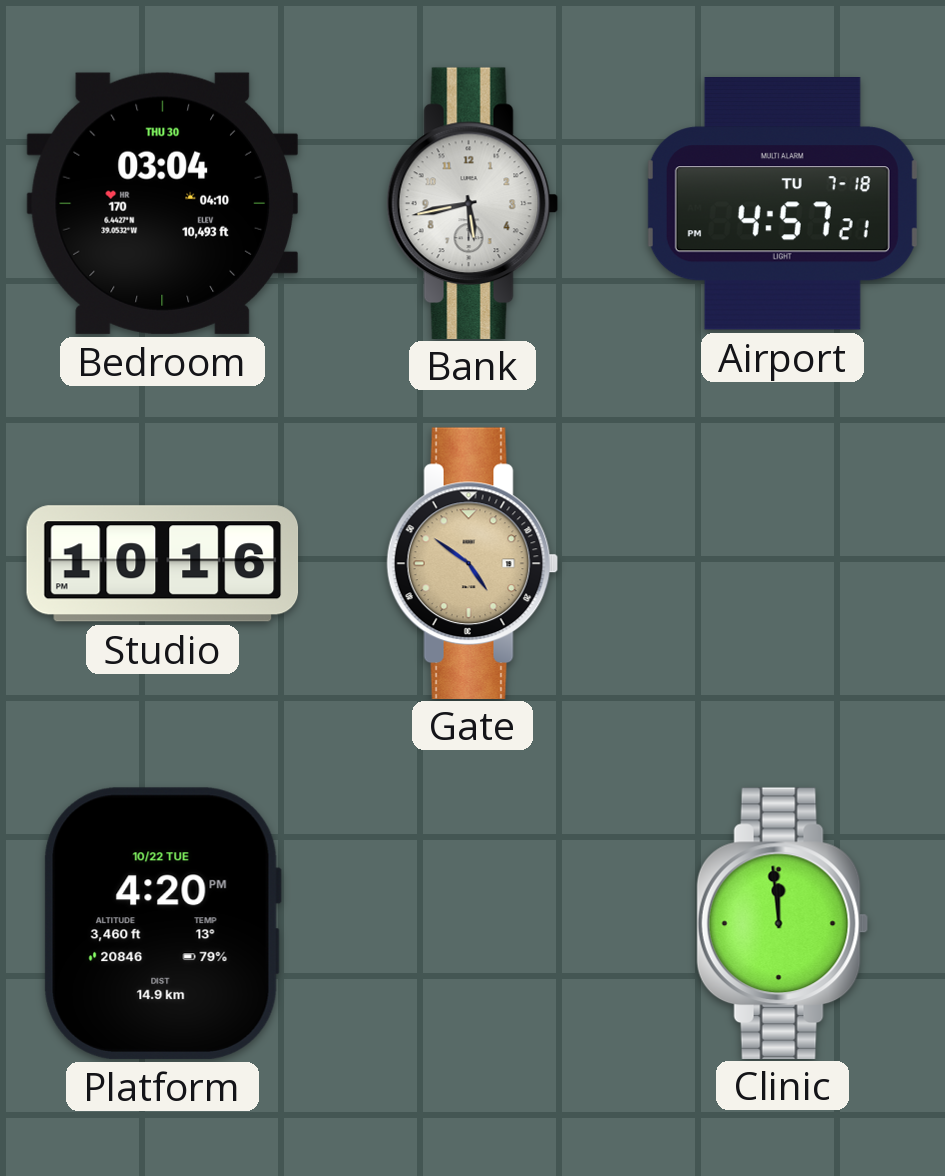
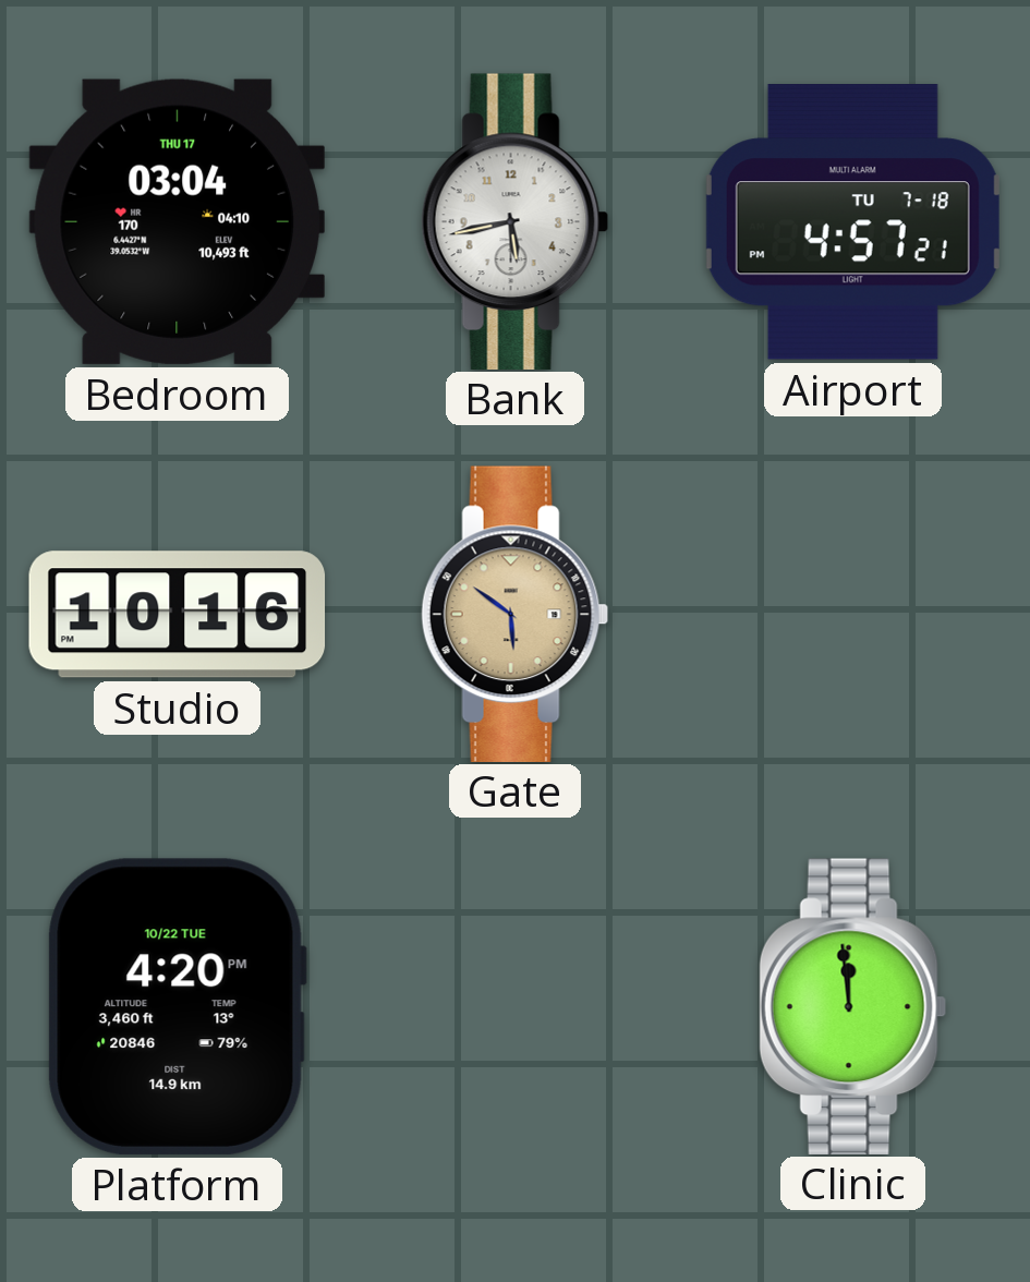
Bedroom date: THU 30 -> THU 17 (177, 221)
Gate: 4:51 -> 5:51 (516, 614)
